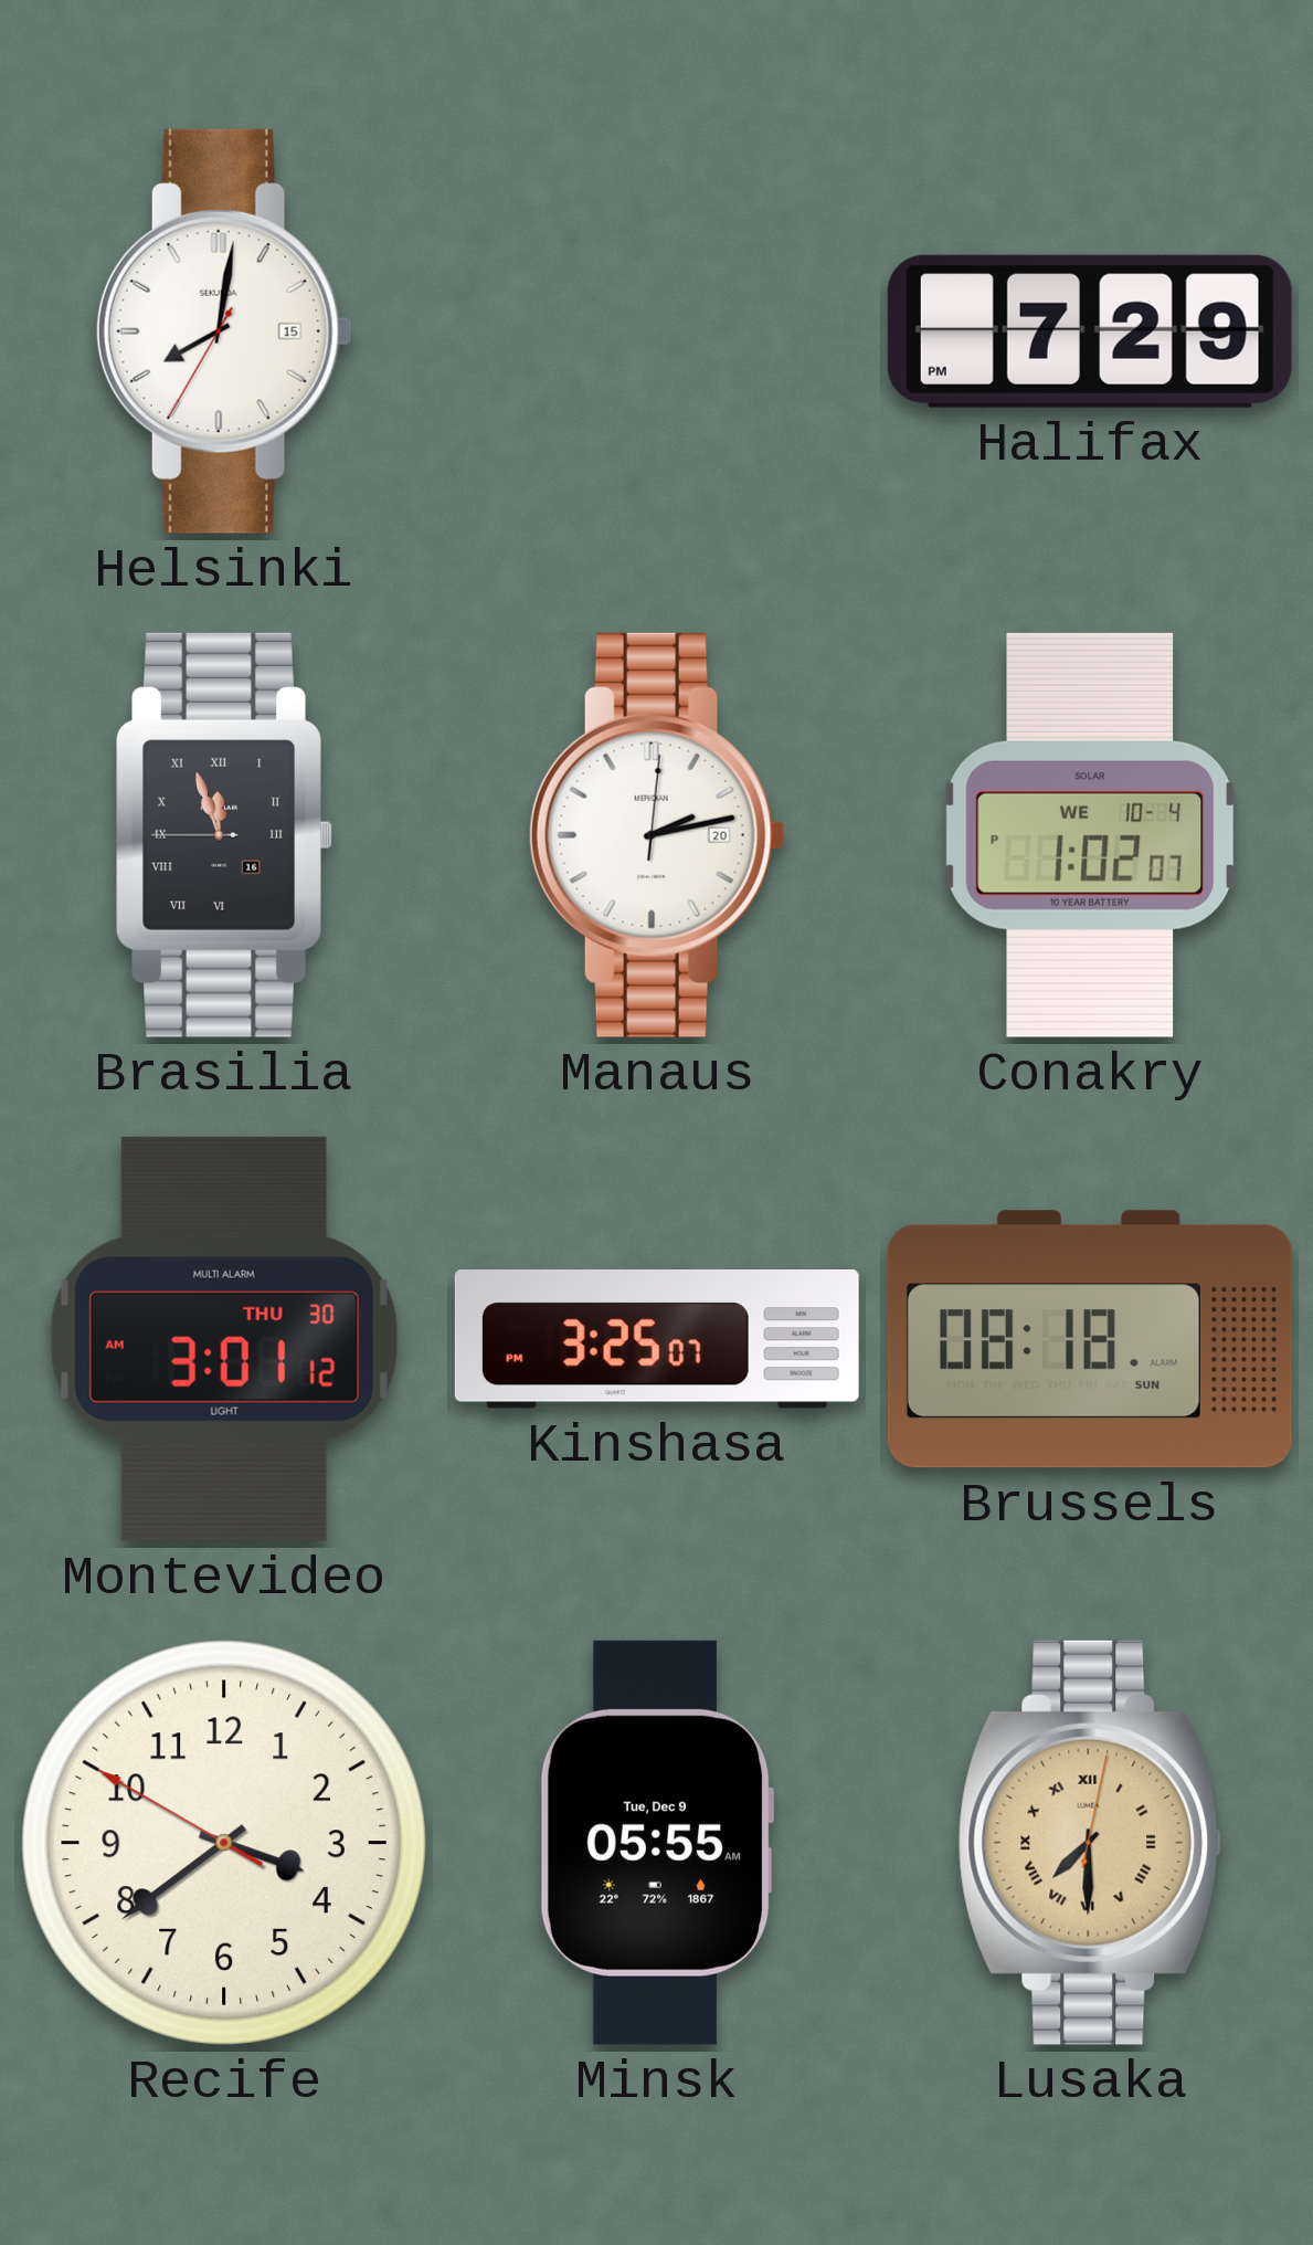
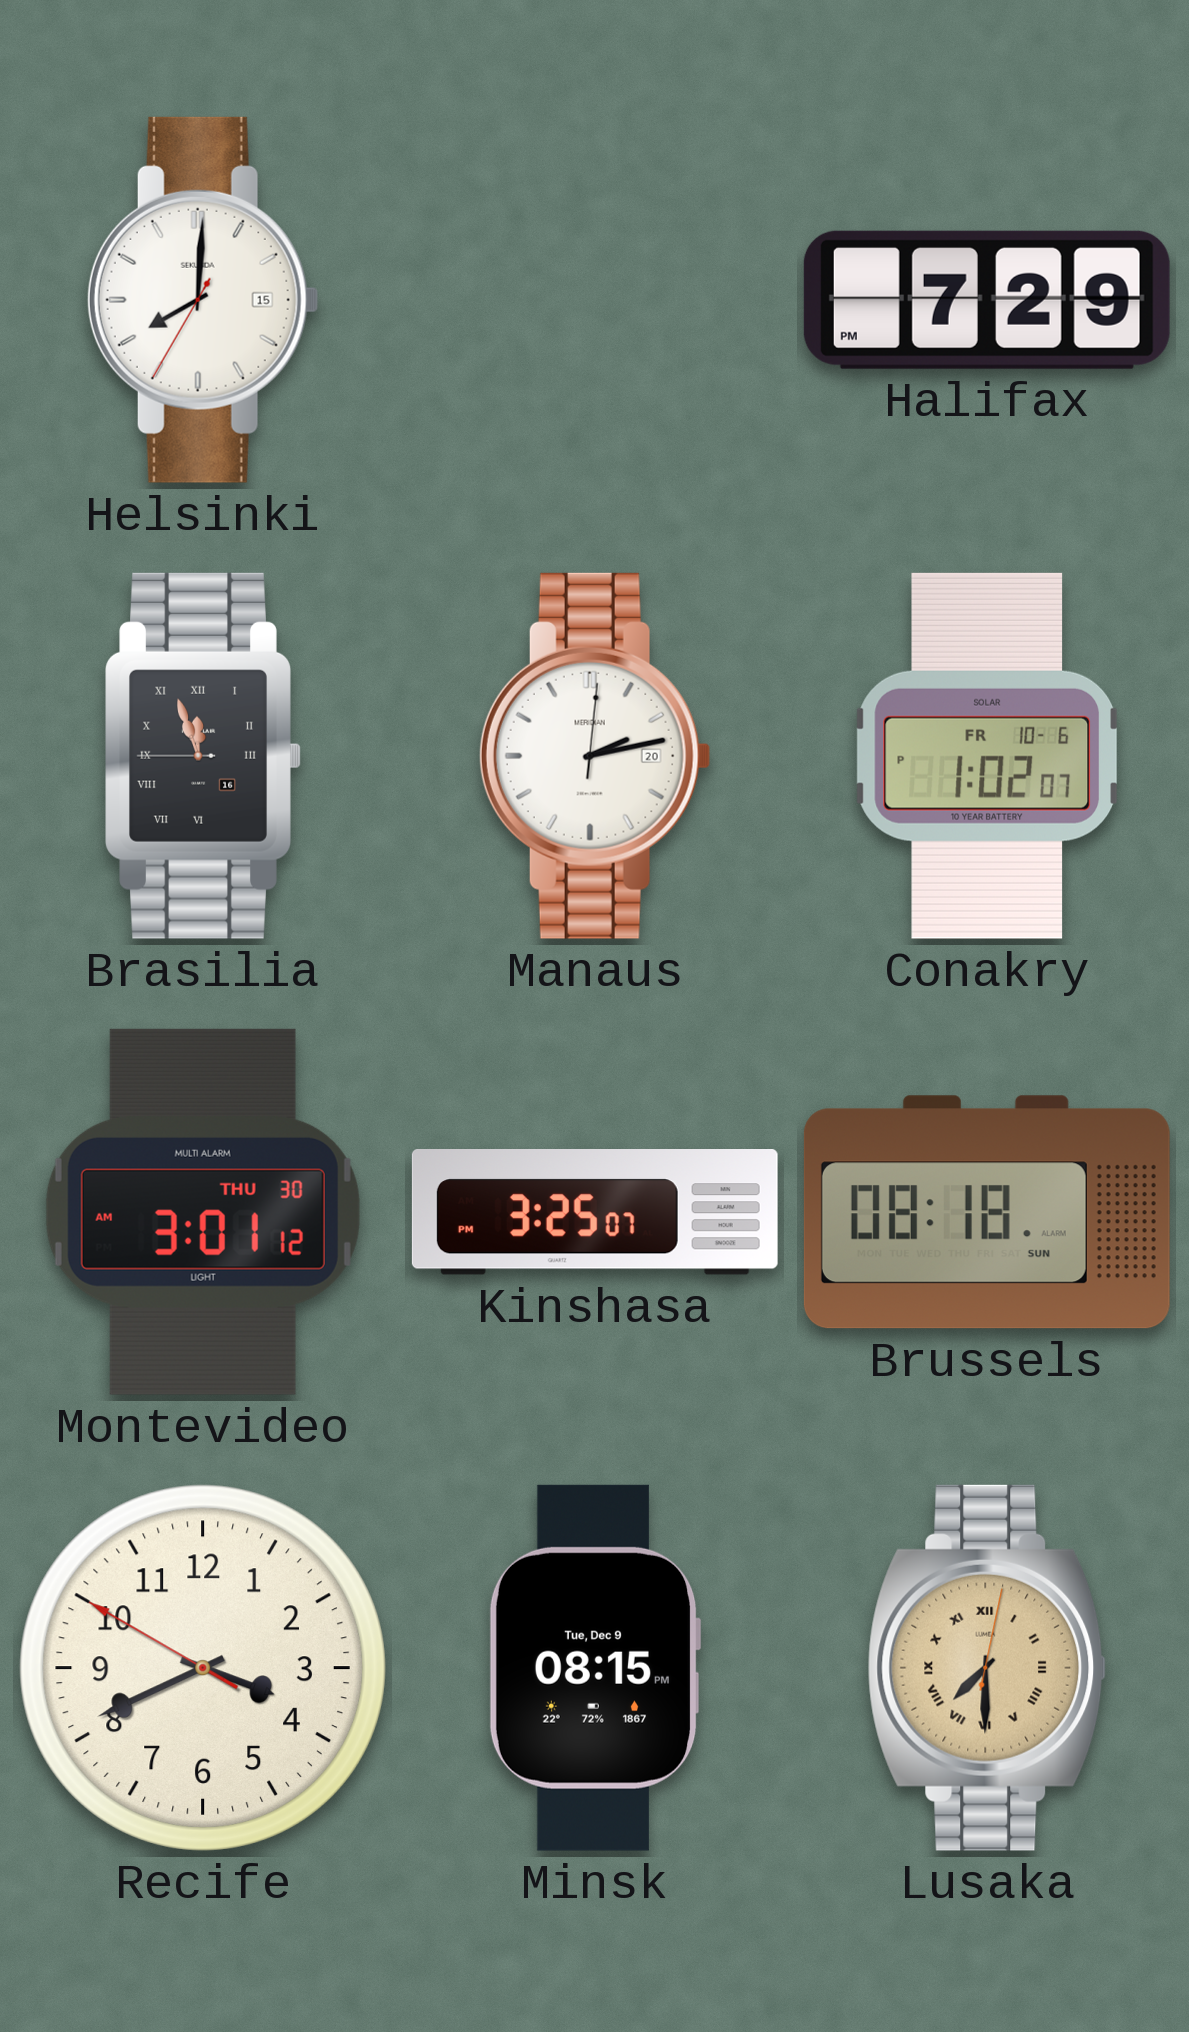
Helsinki: 8:01 -> 8:00 (203, 300)
Conakry date: WE 10-4 -> FR 10-6 (986, 756)
Recife: 3:38 -> 3:40 (203, 1668)
Minsk: 05:55 -> 08:15 (595, 1668)
